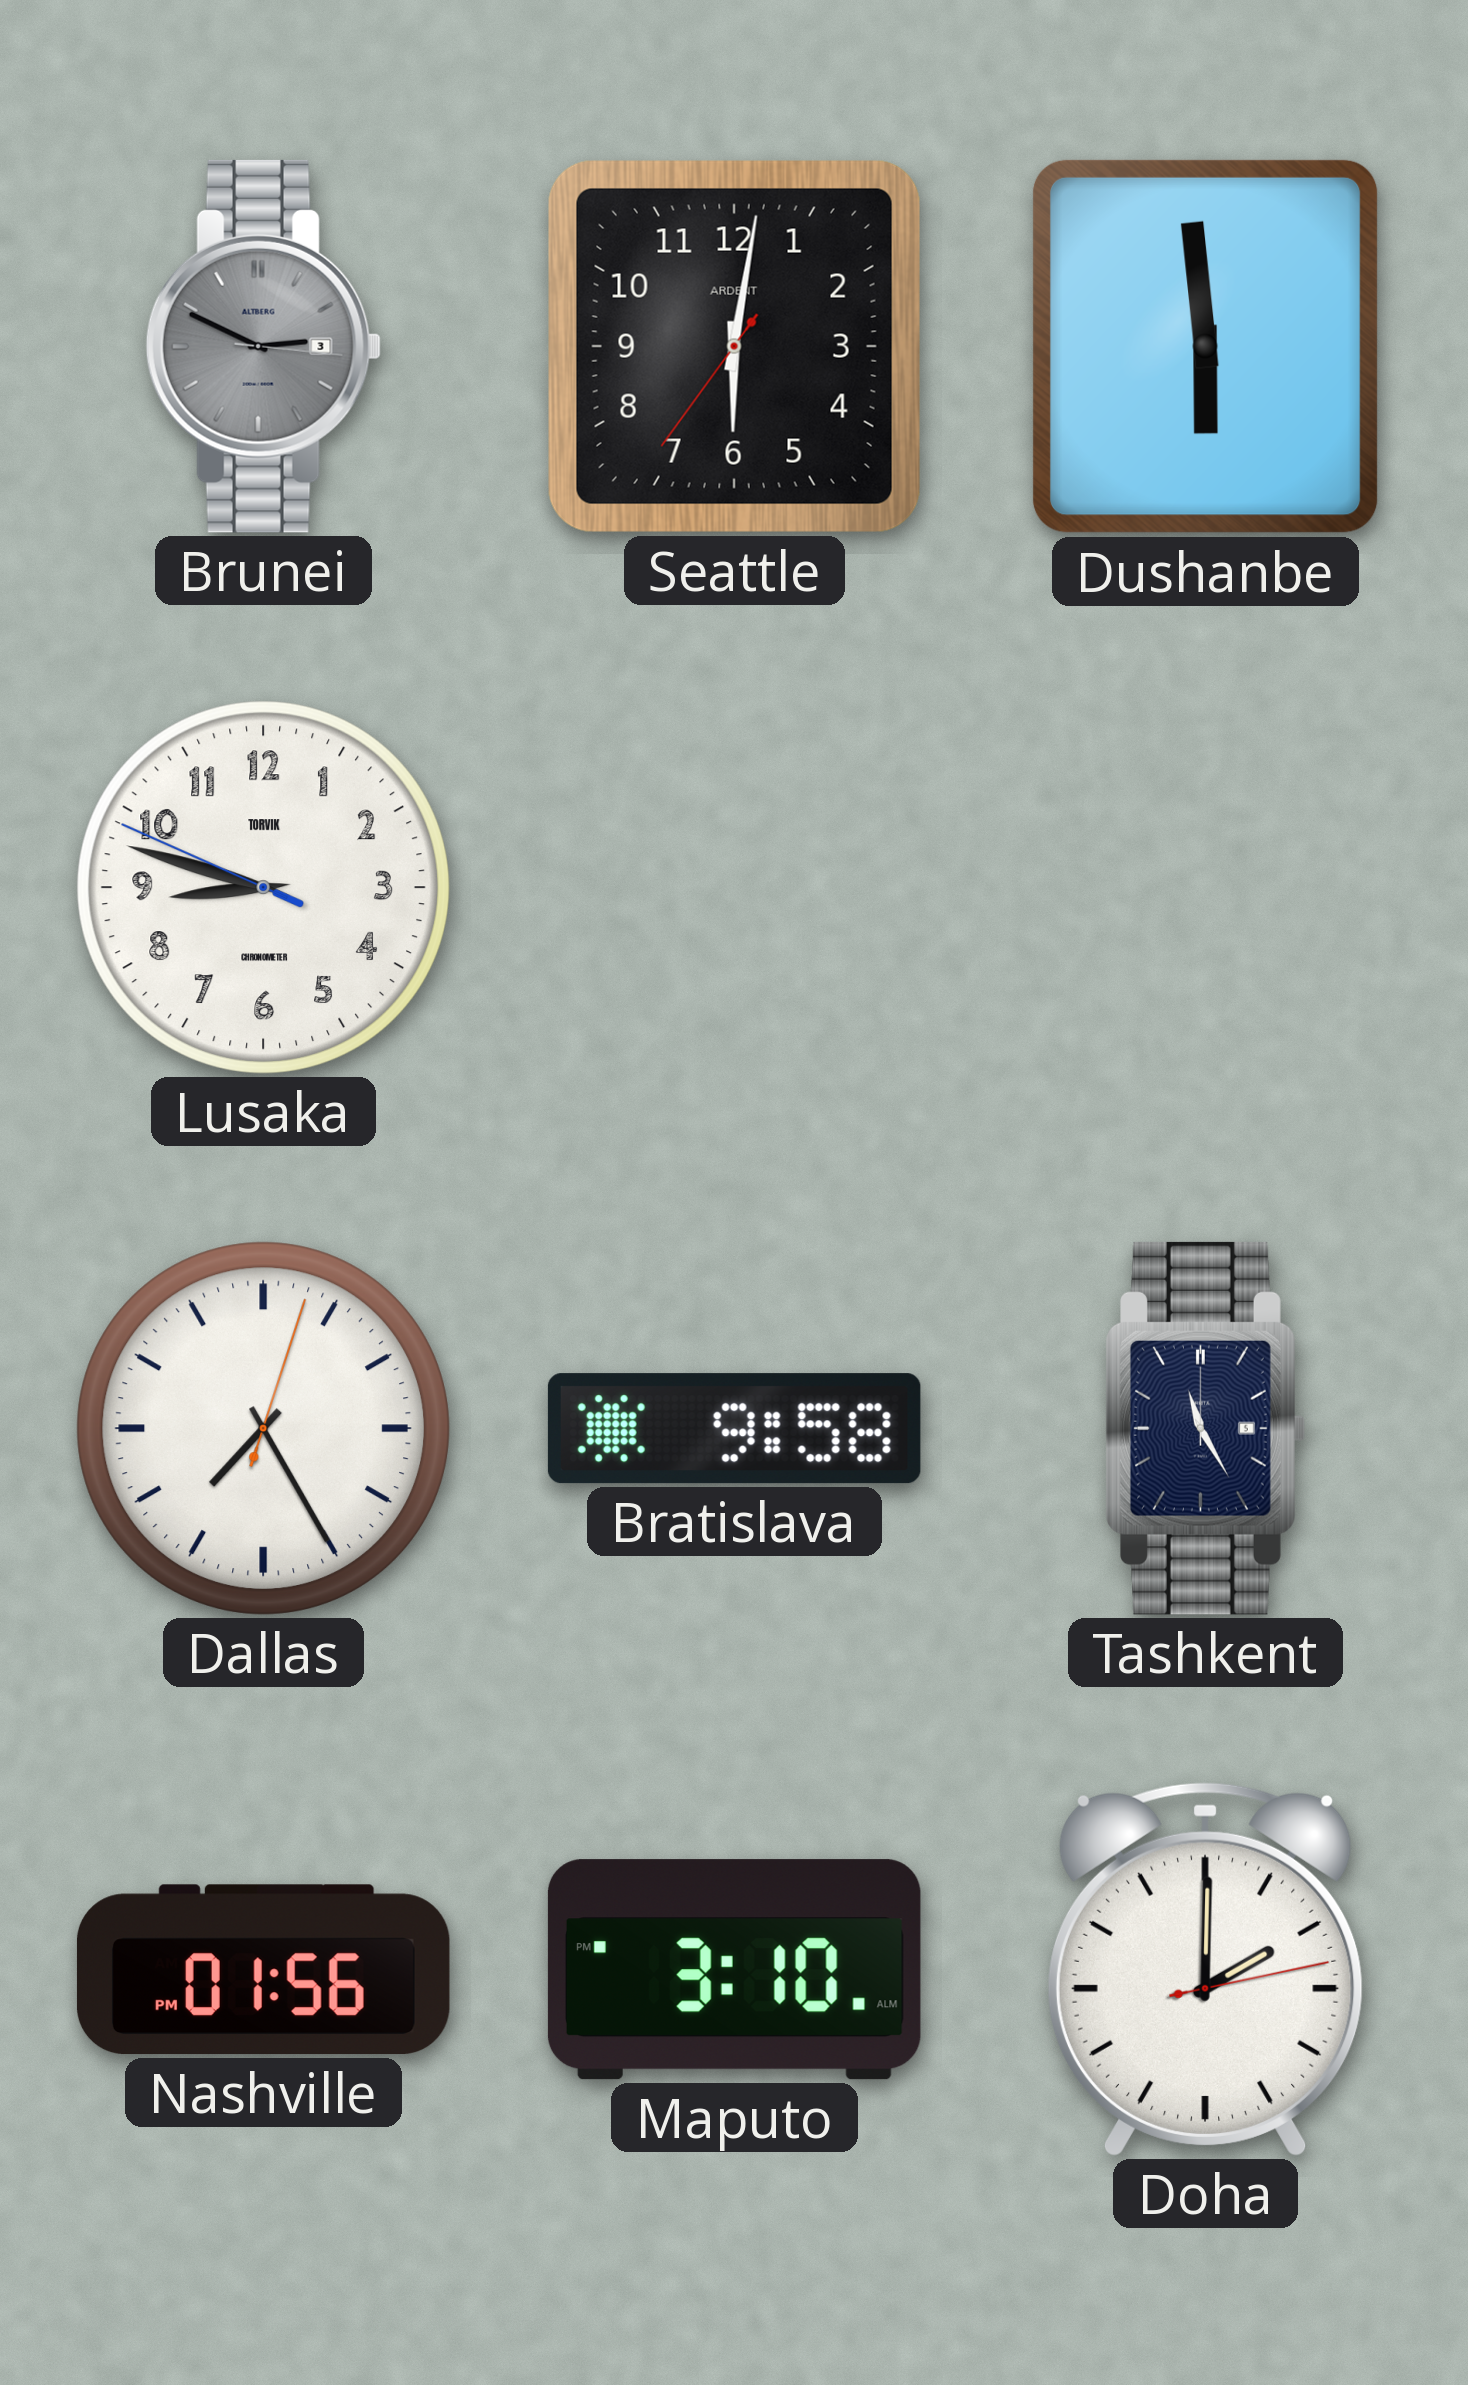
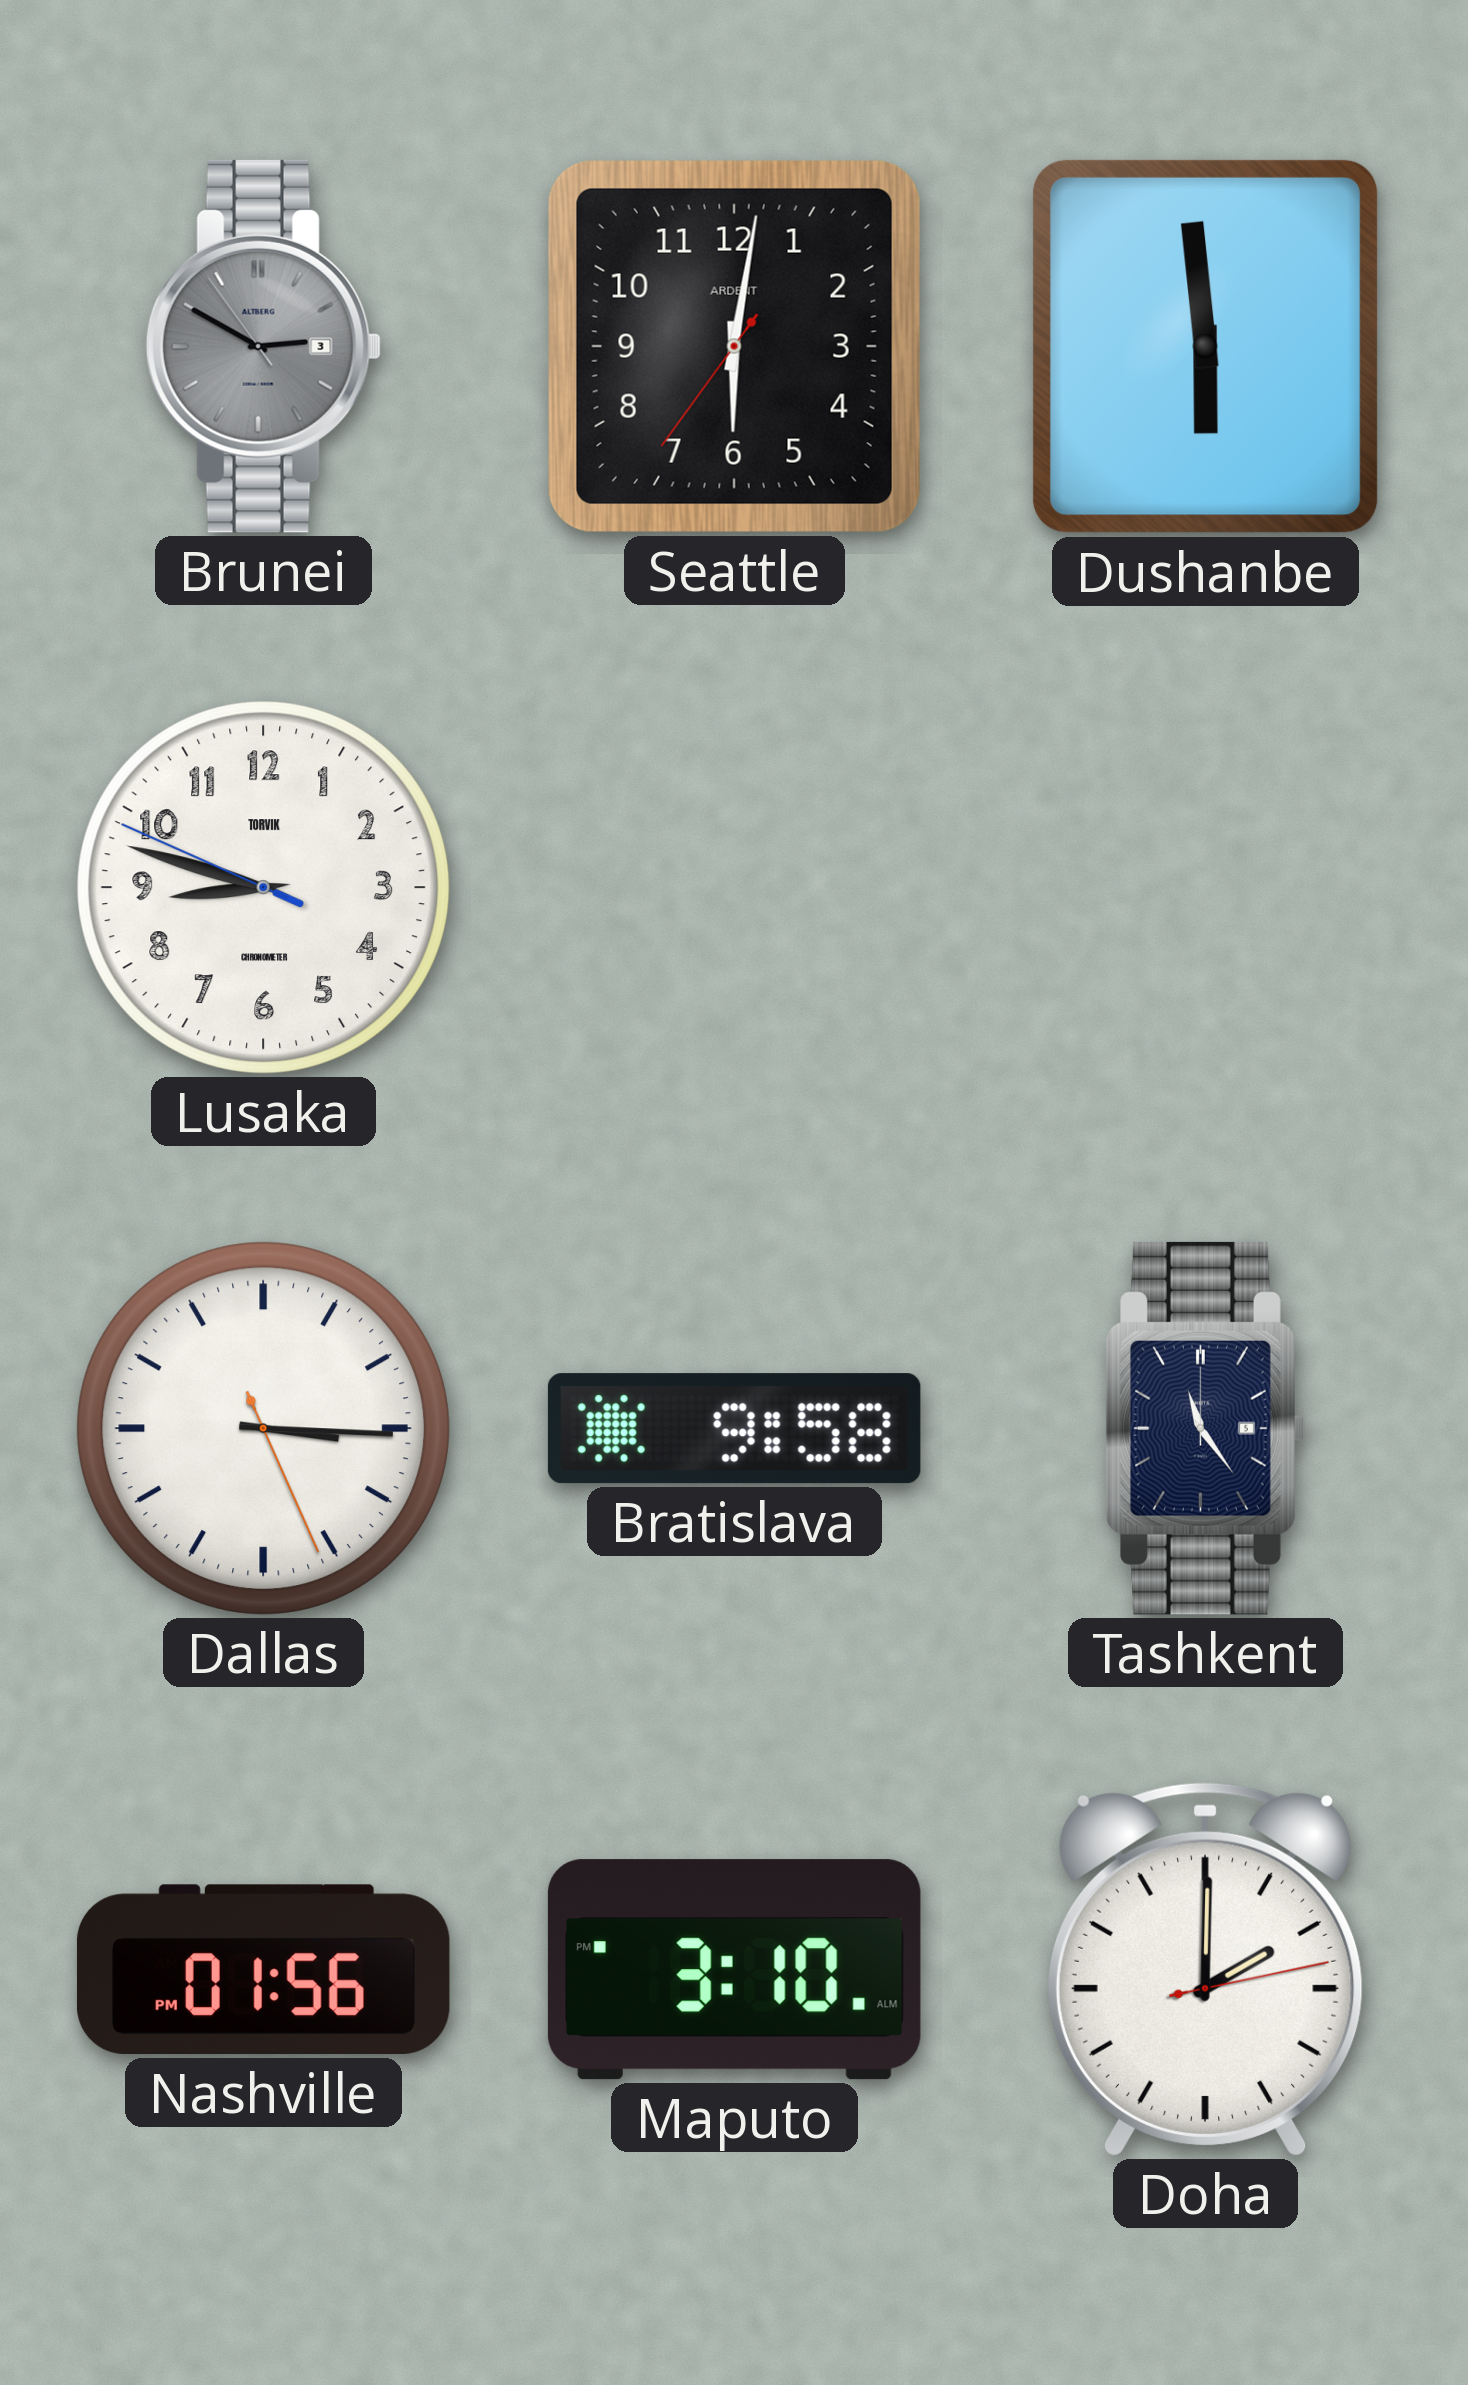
Brunei: 2:49:16 -> 2:49:54 (263, 346)
Dallas: 7:25 -> 3:15 (263, 1428)
Tashkent: 11:25 -> 11:24 (1205, 1428)
